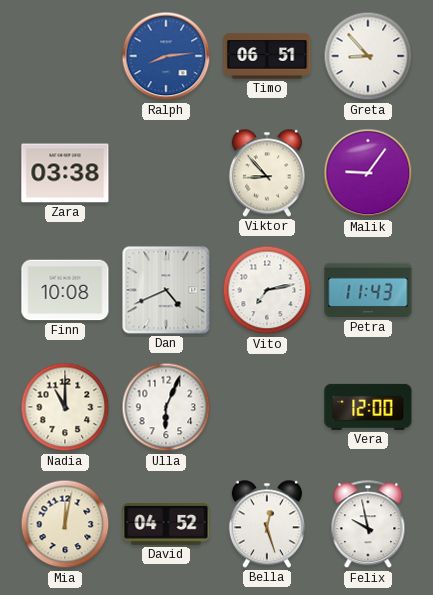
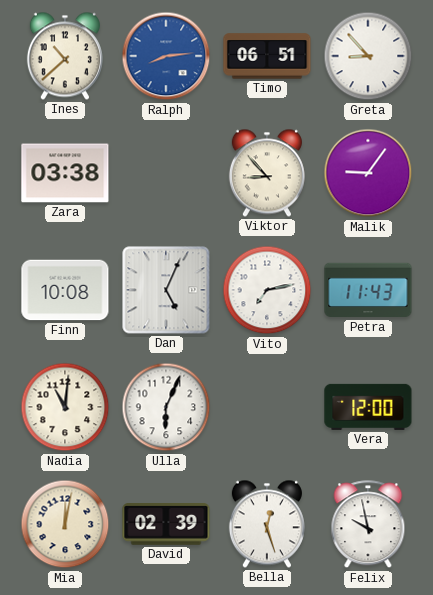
Ines: none -> 10:38 (65, 56)
Dan: 4:41 -> 5:04 (166, 290)
Nadia: 11:00 -> 11:01 (65, 407)
David: 04:52 -> 02:39 (166, 525)
